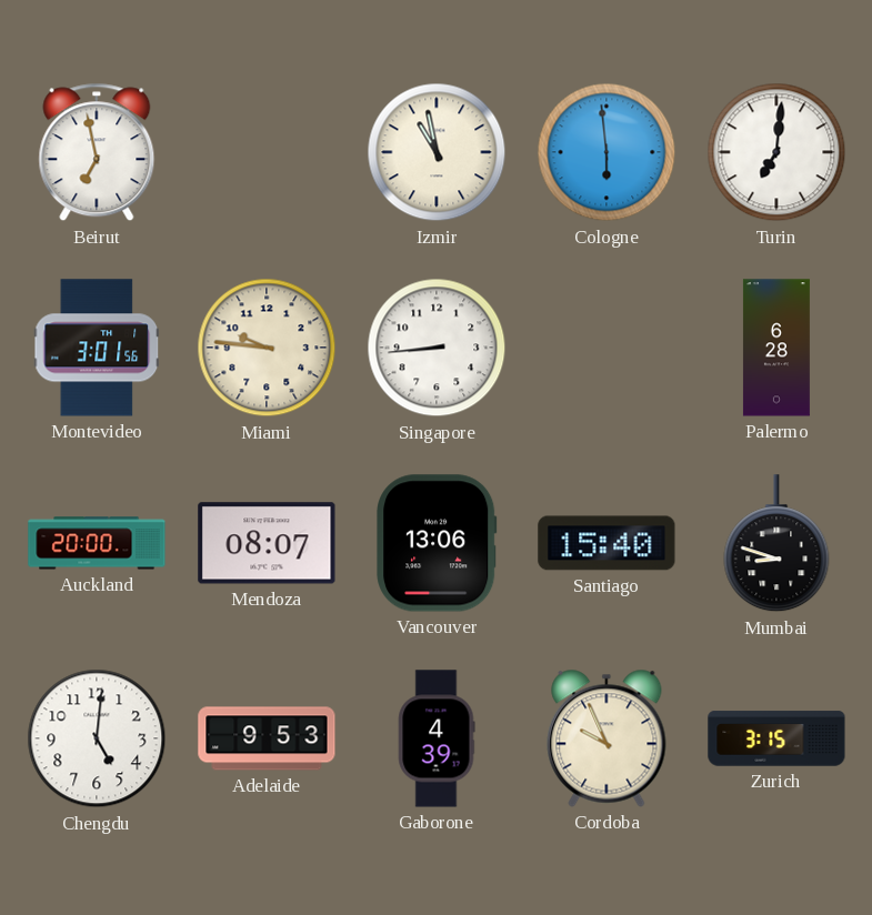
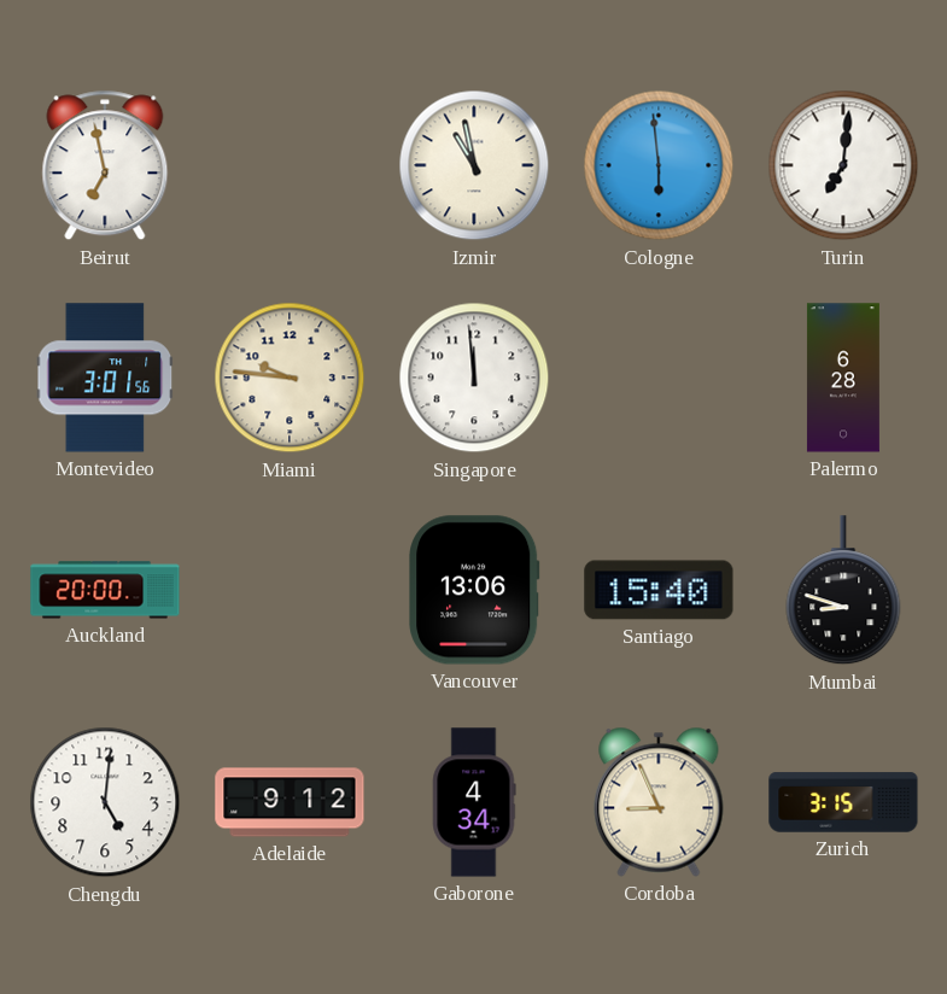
Singapore: 8:44 -> 11:59 (474, 378)
Mendoza: 08:07 -> none (267, 543)
Adelaide: 9:53 -> 9:12 (290, 802)
Gaborone: 4:39 -> 4:34 (474, 802)
Cordoba: 9:56 -> 8:56 (659, 802)
